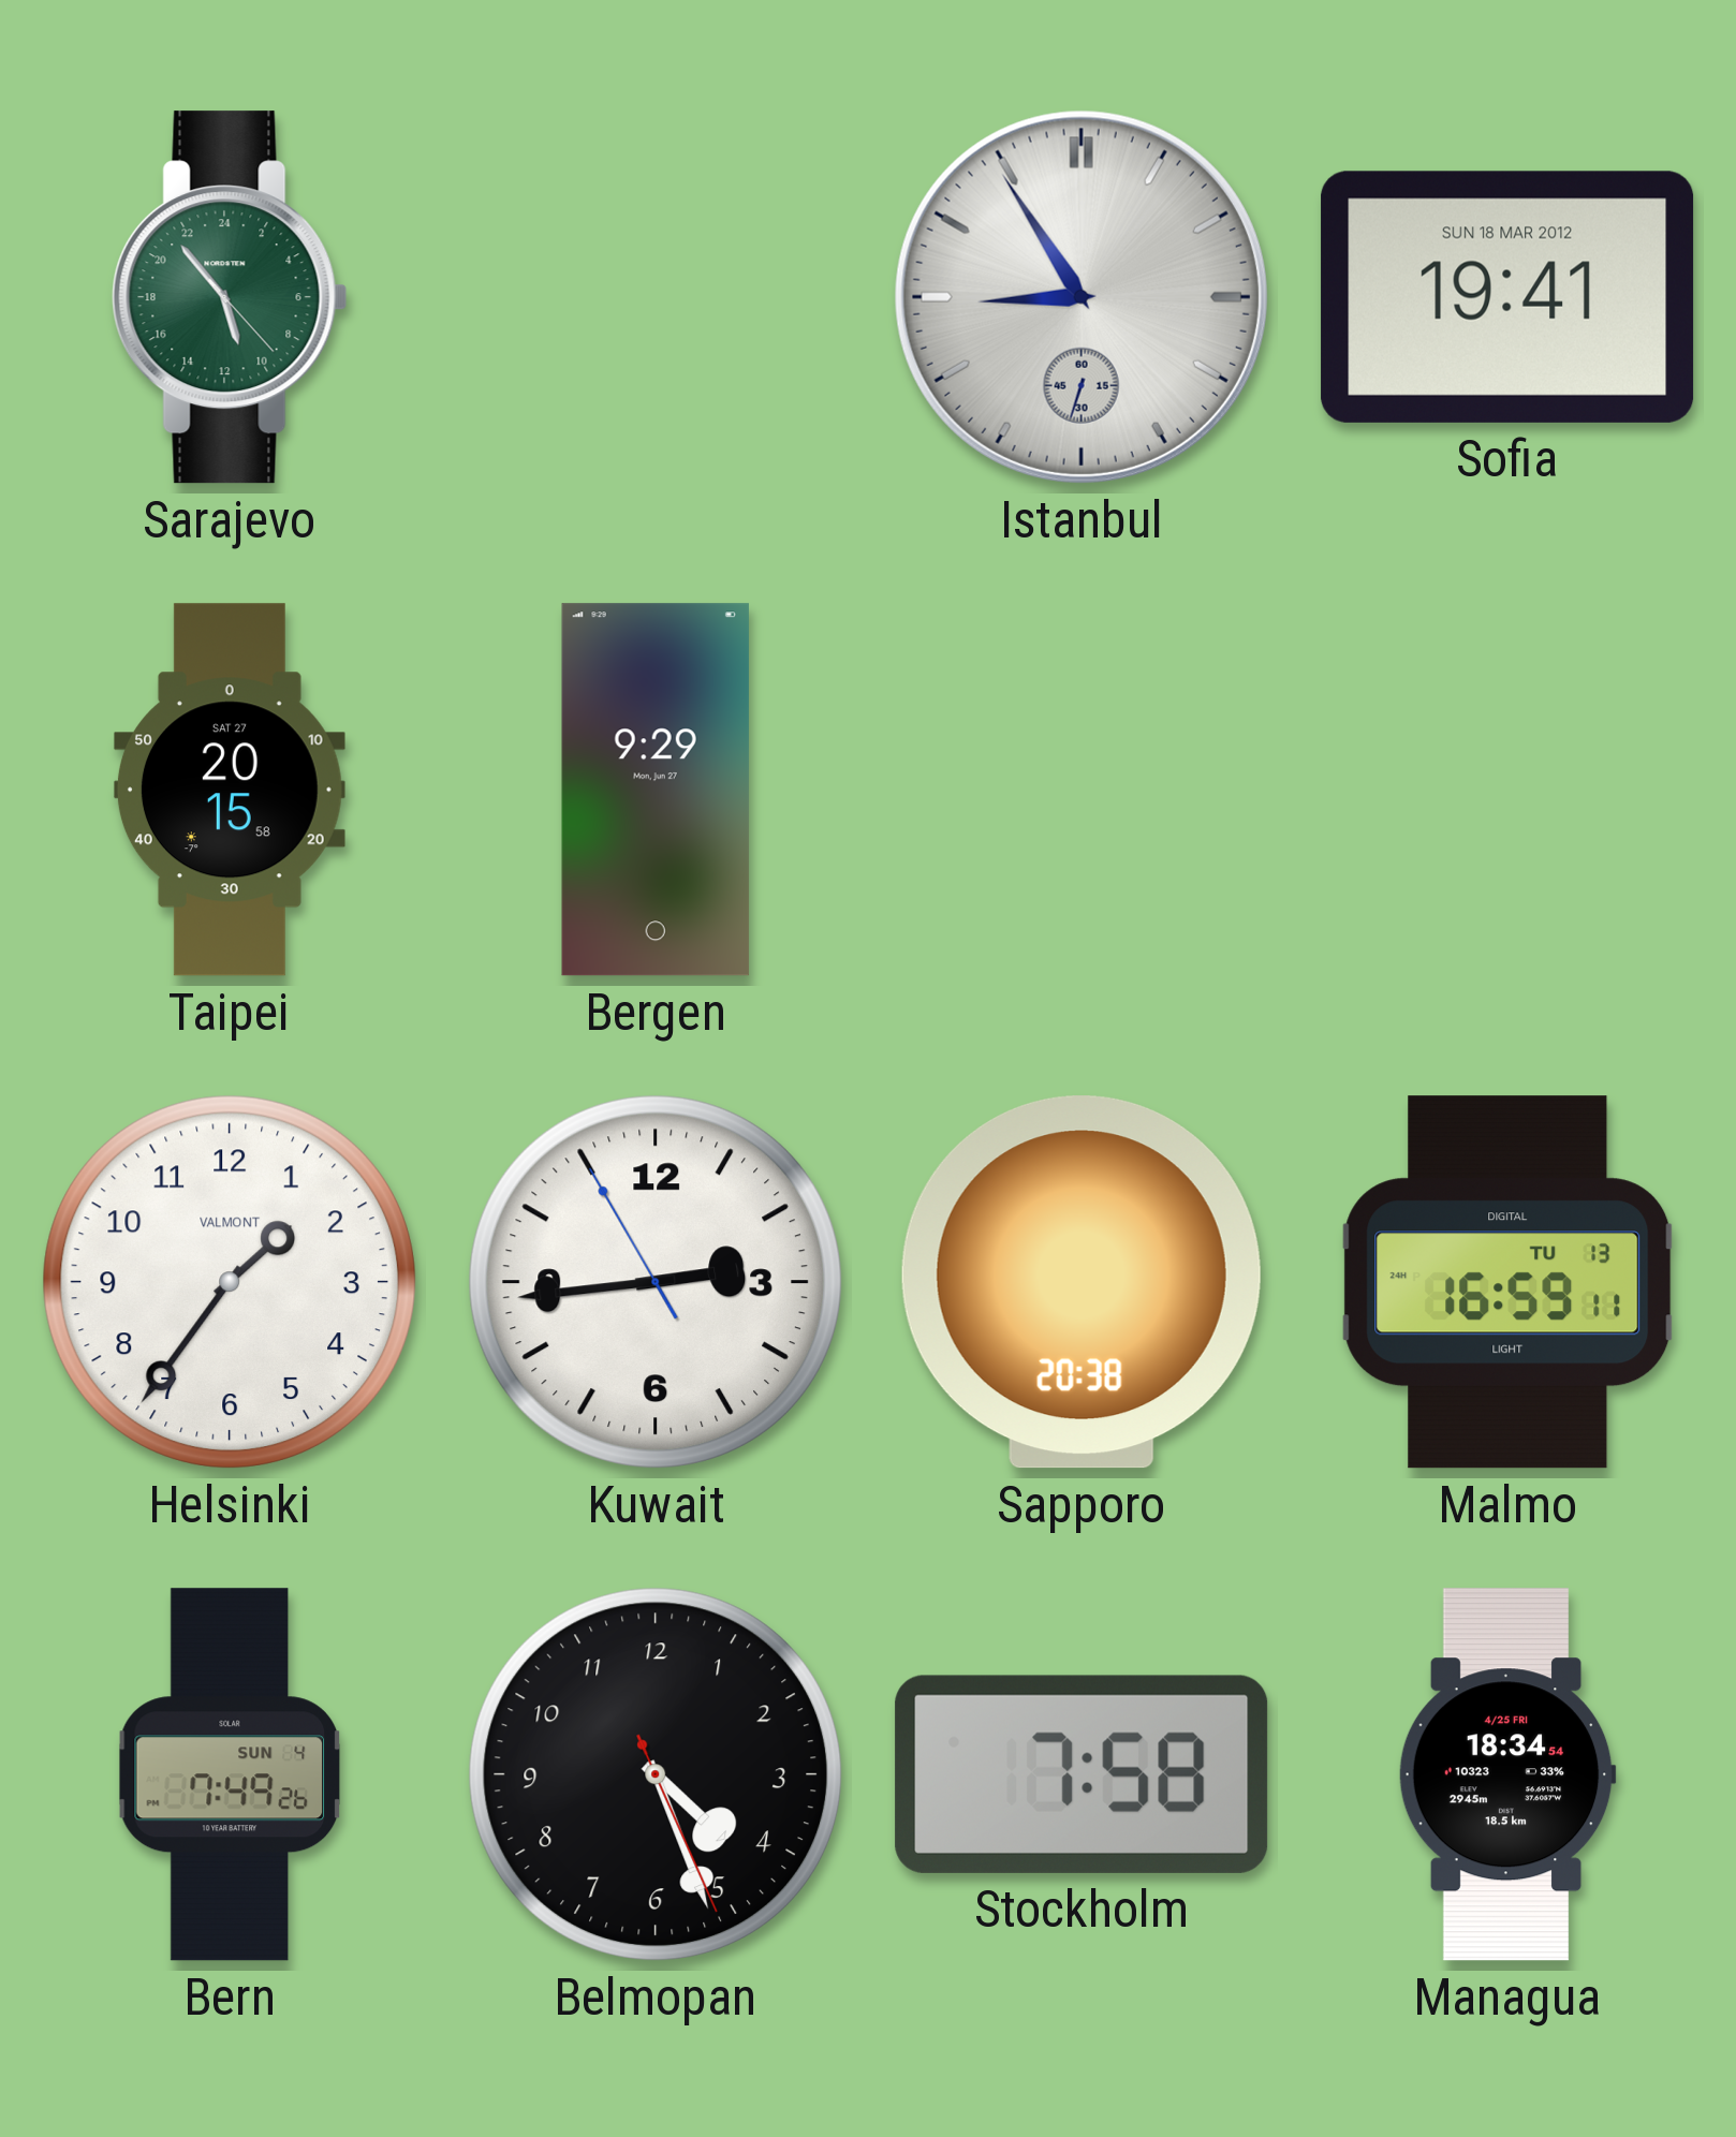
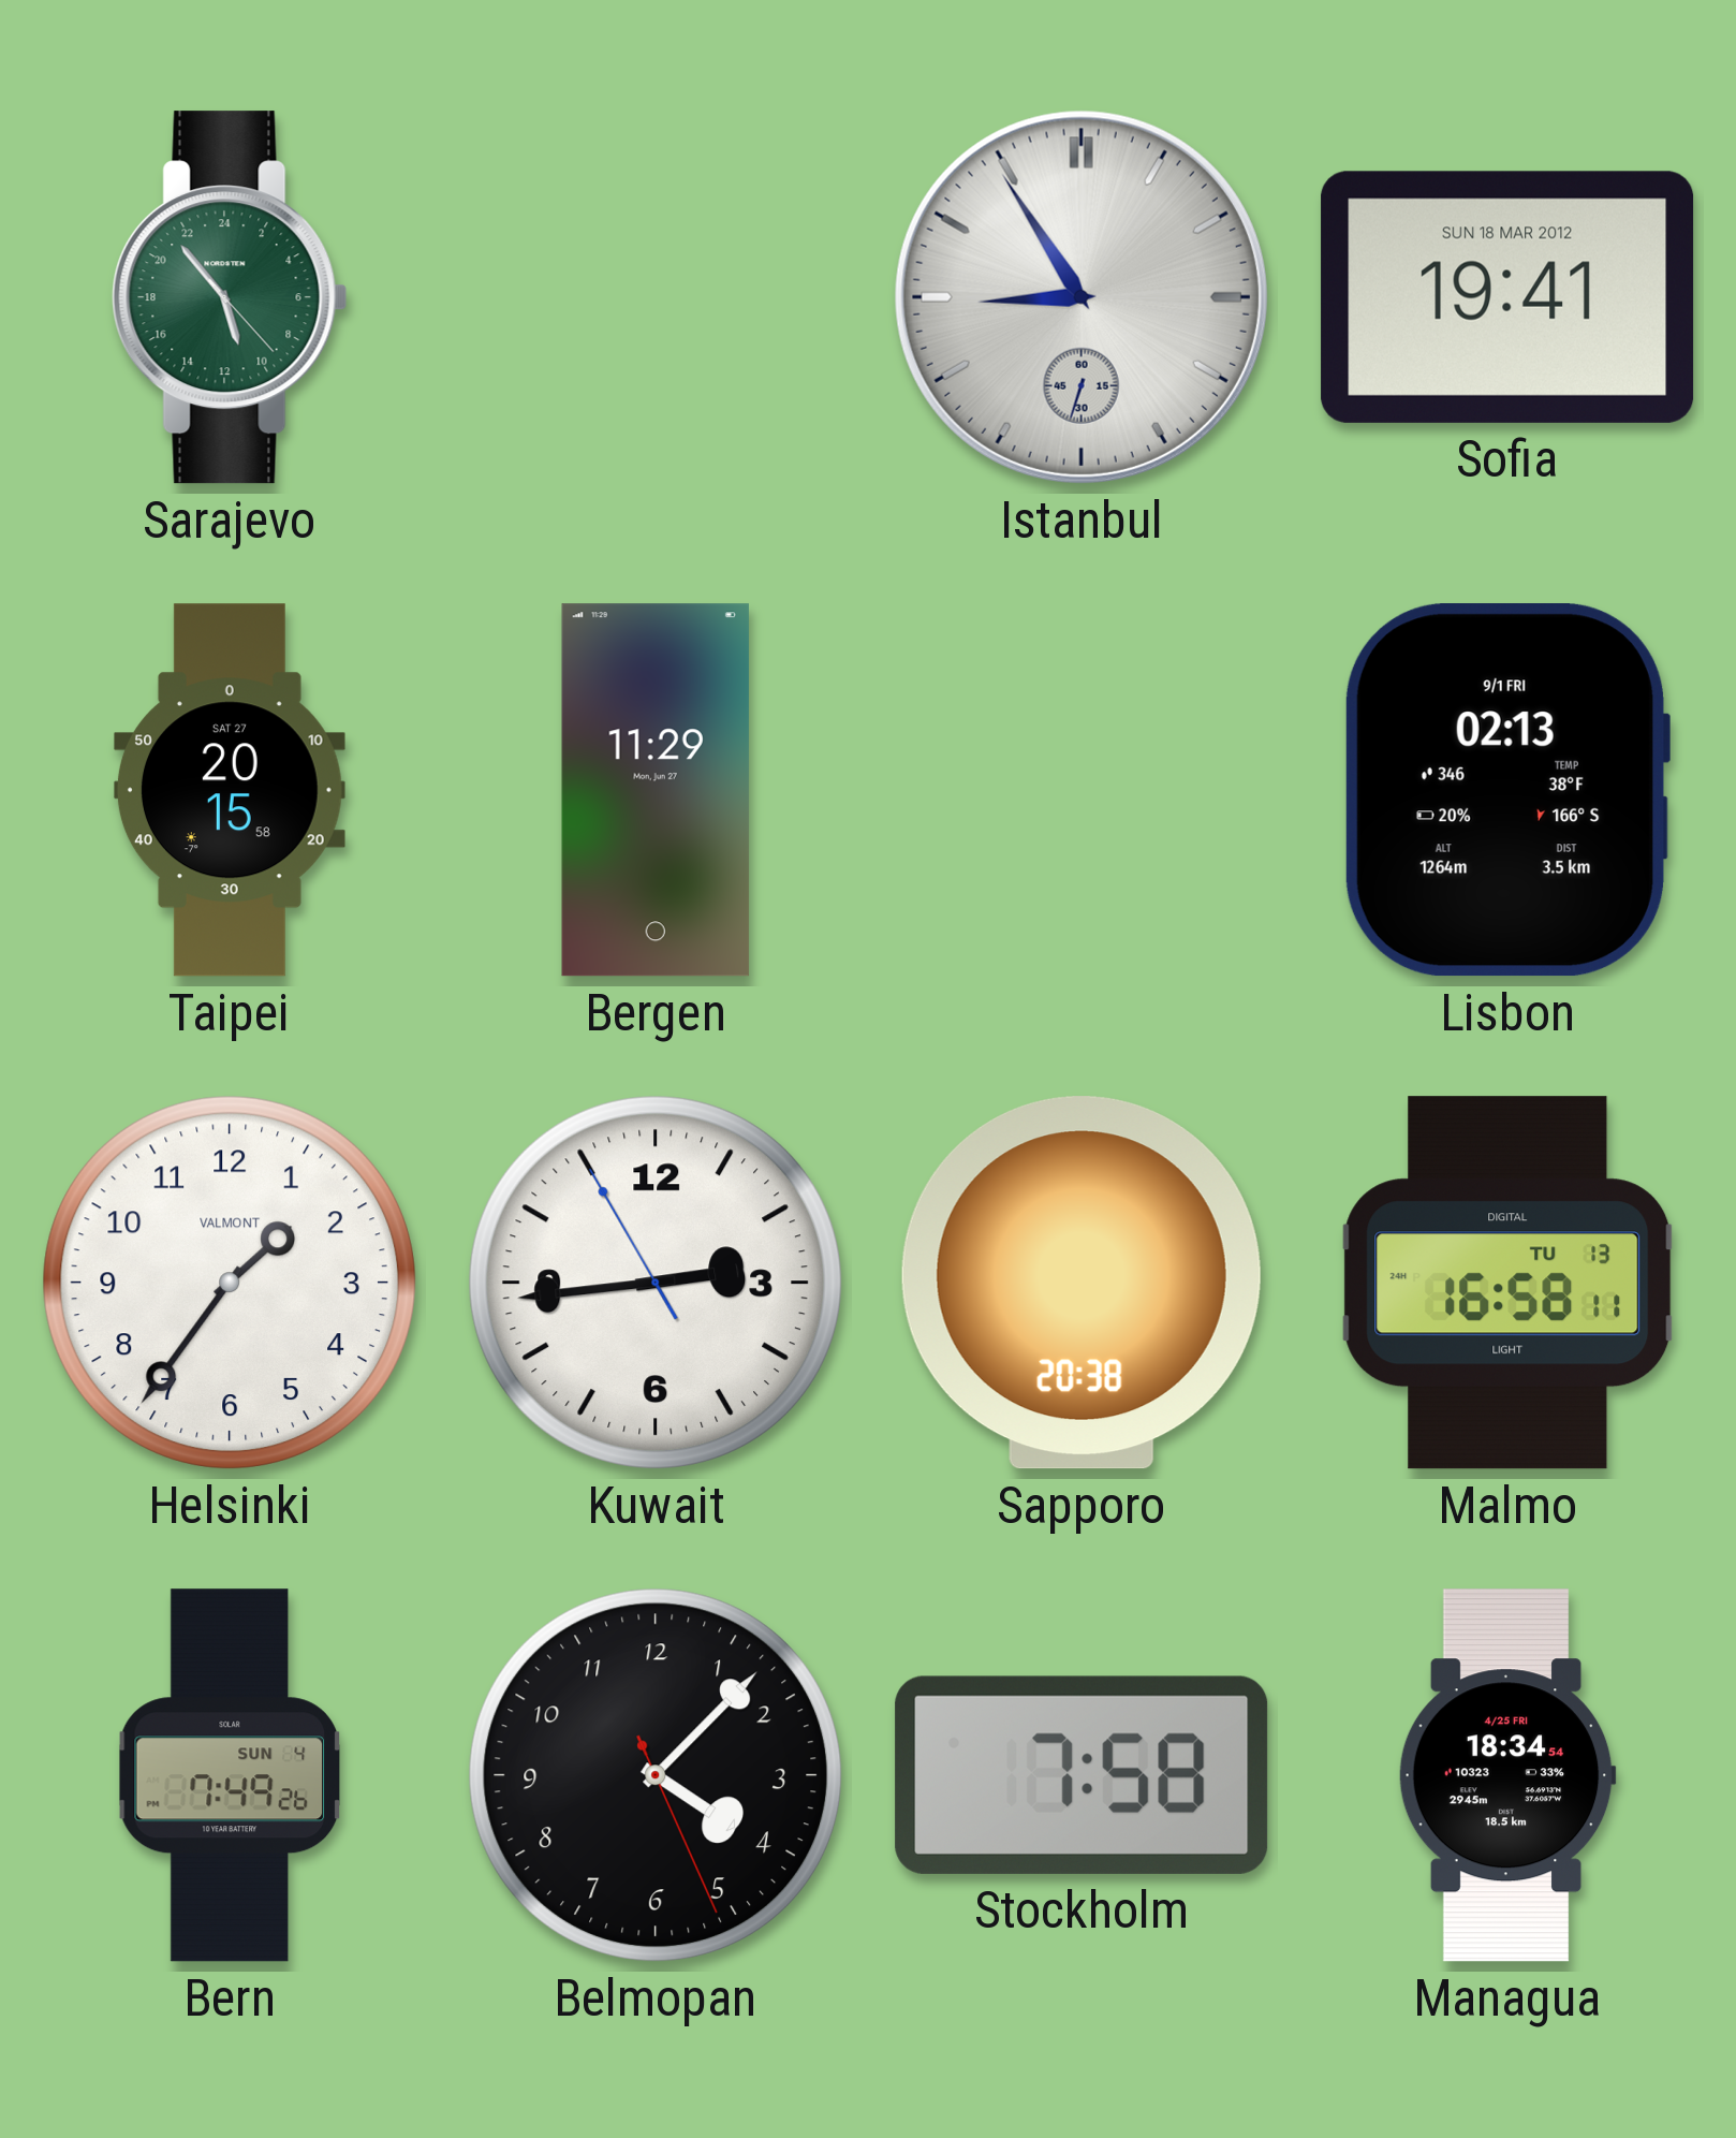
Bergen: 9:29 -> 11:29 (656, 790)
Lisbon: none -> 02:13 (1506, 790)
Malmo: 16:59 -> 16:58 (1507, 1283)
Belmopan: 4:26 -> 4:07 (656, 1775)
